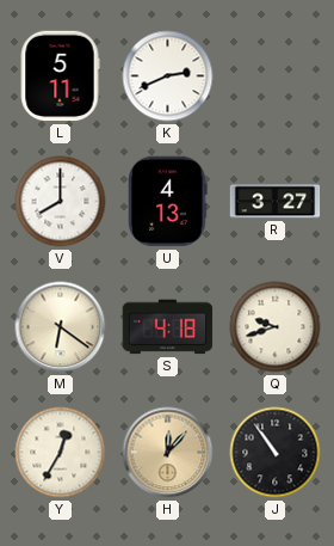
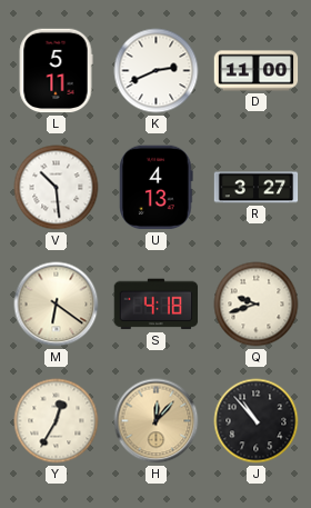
D: none -> 11:00 (257, 71)
V: 8:00 -> 10:29 (57, 188)
J: 10:54 -> 10:53 (257, 421)
